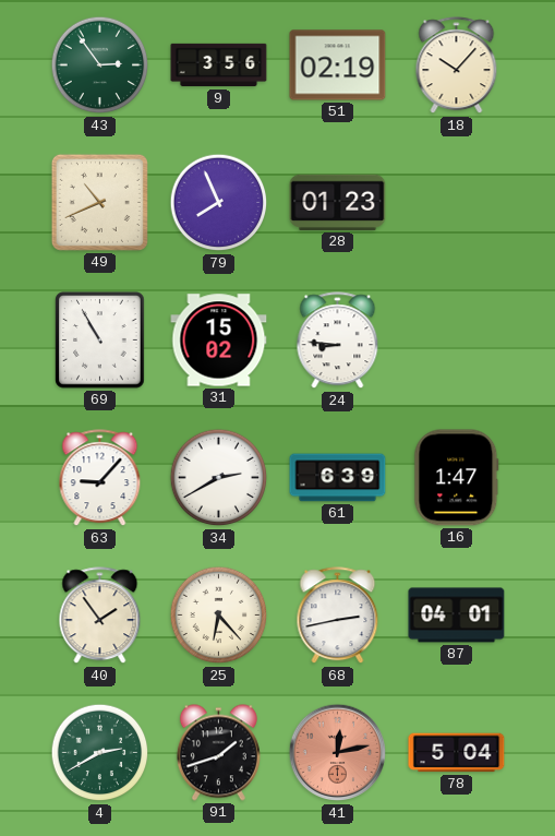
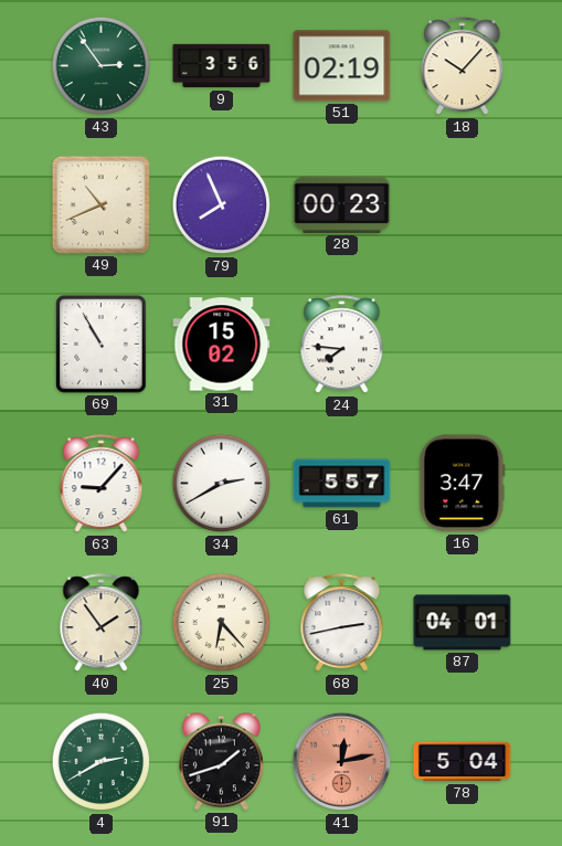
28: 01:23 -> 00:23 (342, 204)
24: 8:46 -> 7:46 (342, 345)
61: 6:39 -> 5:57 (342, 484)
16: 1:47 -> 3:47 (463, 484)
